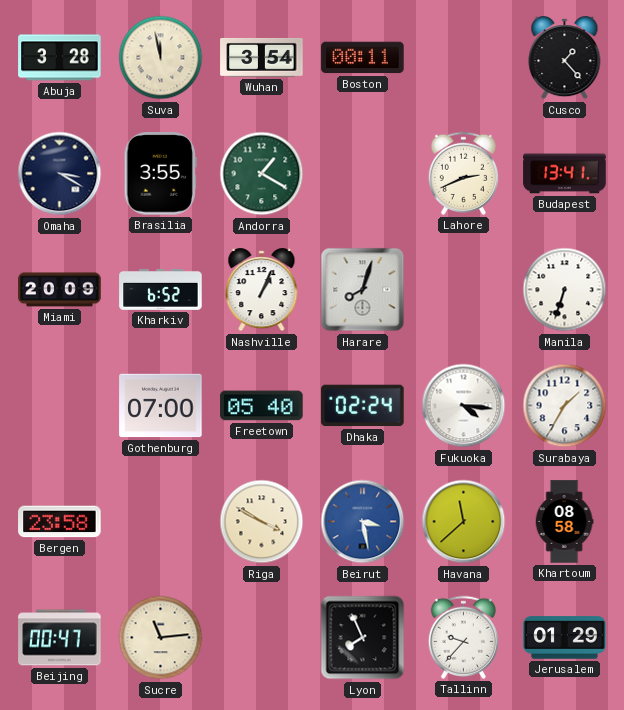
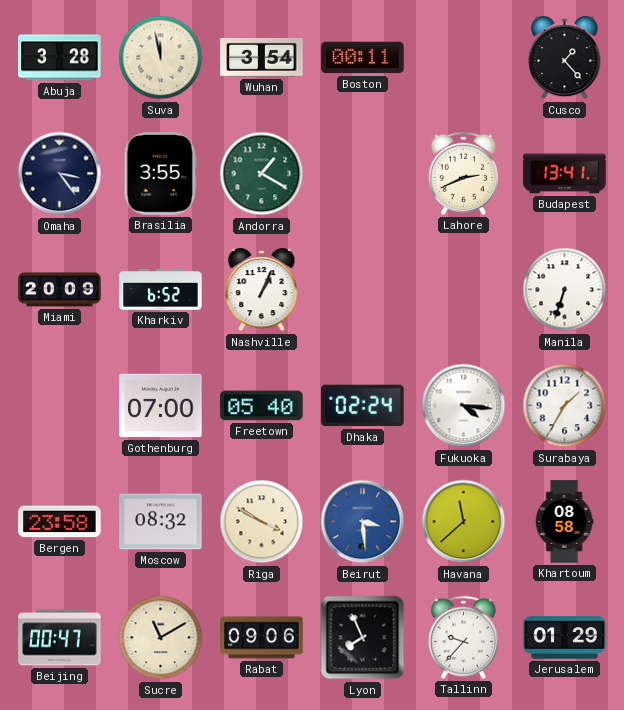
Omaha: 3:20 -> 3:24 (60, 174)
Harare: 8:03 -> none (363, 290)
Moscow: none -> 08:32 (161, 522)
Beirut: 3:28 -> 3:29 (363, 522)
Sucre: 11:14 -> 11:10 (161, 638)
Rabat: none -> 09:06 (262, 638)
